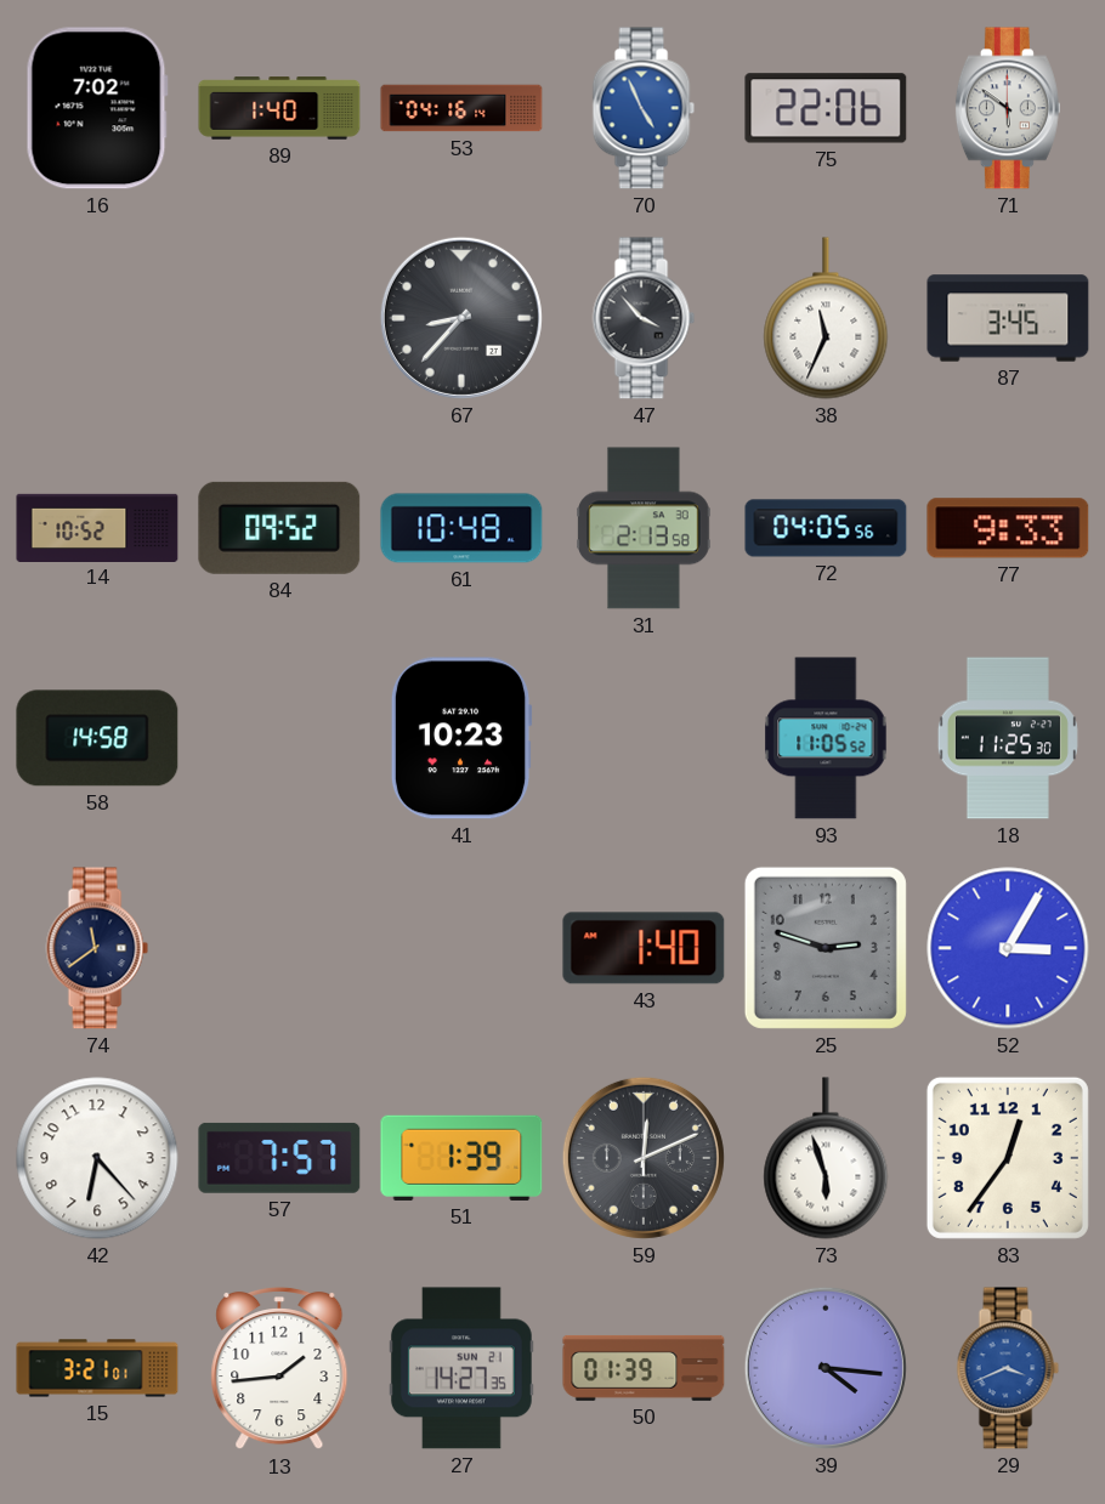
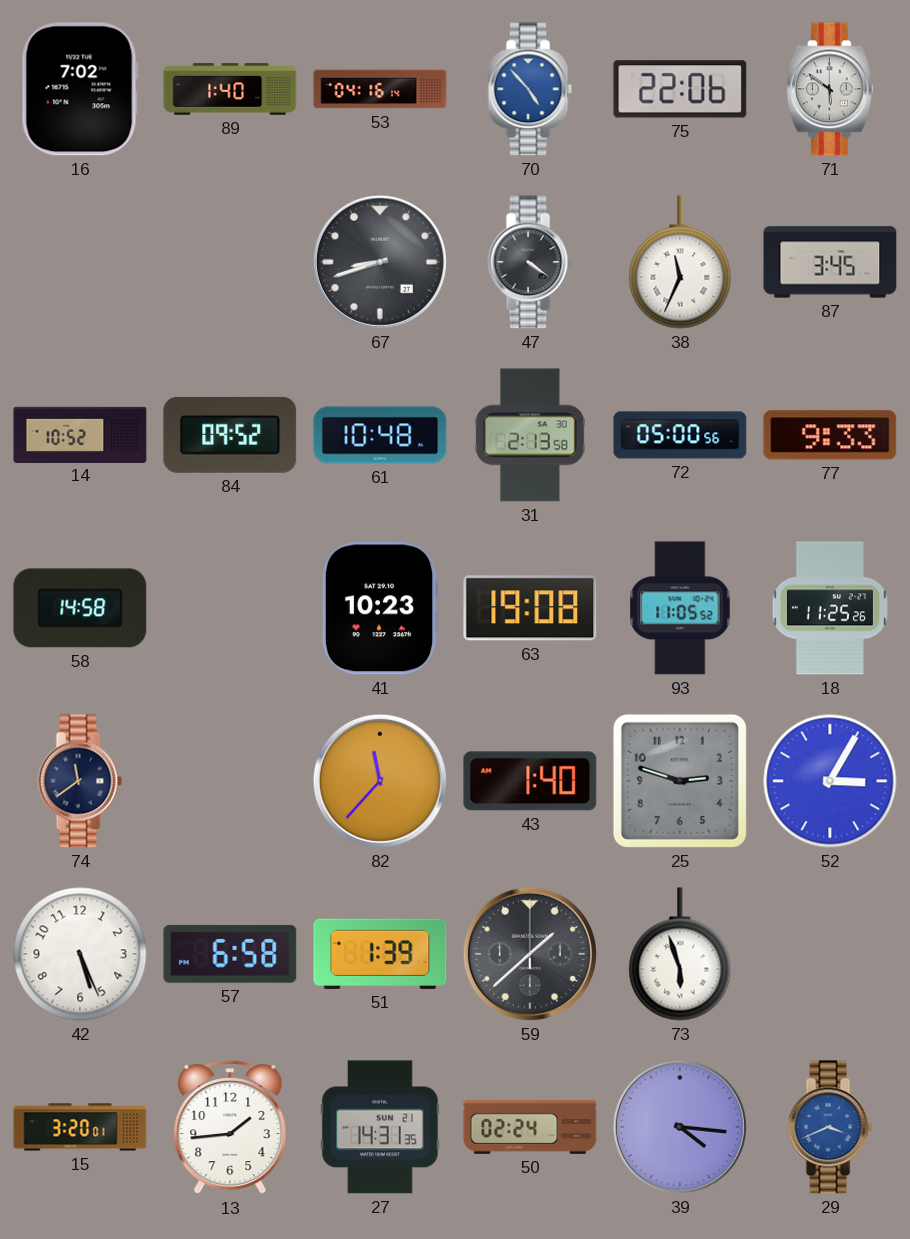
70: 4:56 -> 4:53 (530, 89)
67: 8:37 -> 8:42 (380, 262)
47: 3:53 -> 4:21 (530, 262)
72: 04:05 -> 05:00 (680, 435)
63: none -> 19:08 (530, 608)
18: 11:25:30 -> 11:25:26 (830, 608)
82: none -> 11:37 (380, 781)
42: 6:23 -> 5:26 (80, 954)
57: 7:57 -> 6:58 (230, 954)
59: 12:11 -> 1:38 (530, 954)
83: 12:36 -> none (1008, 1158)
15: 3:21 -> 3:20 (80, 1127)
27: 14:27 -> 14:31 (380, 1127)
50: 01:39 -> 02:24 (530, 1127)
